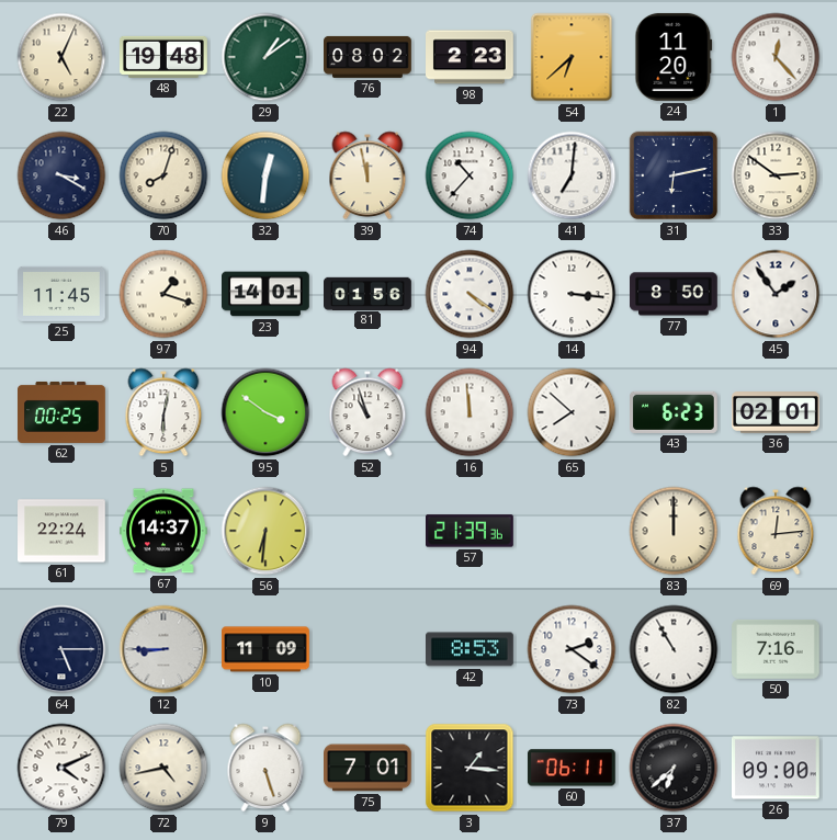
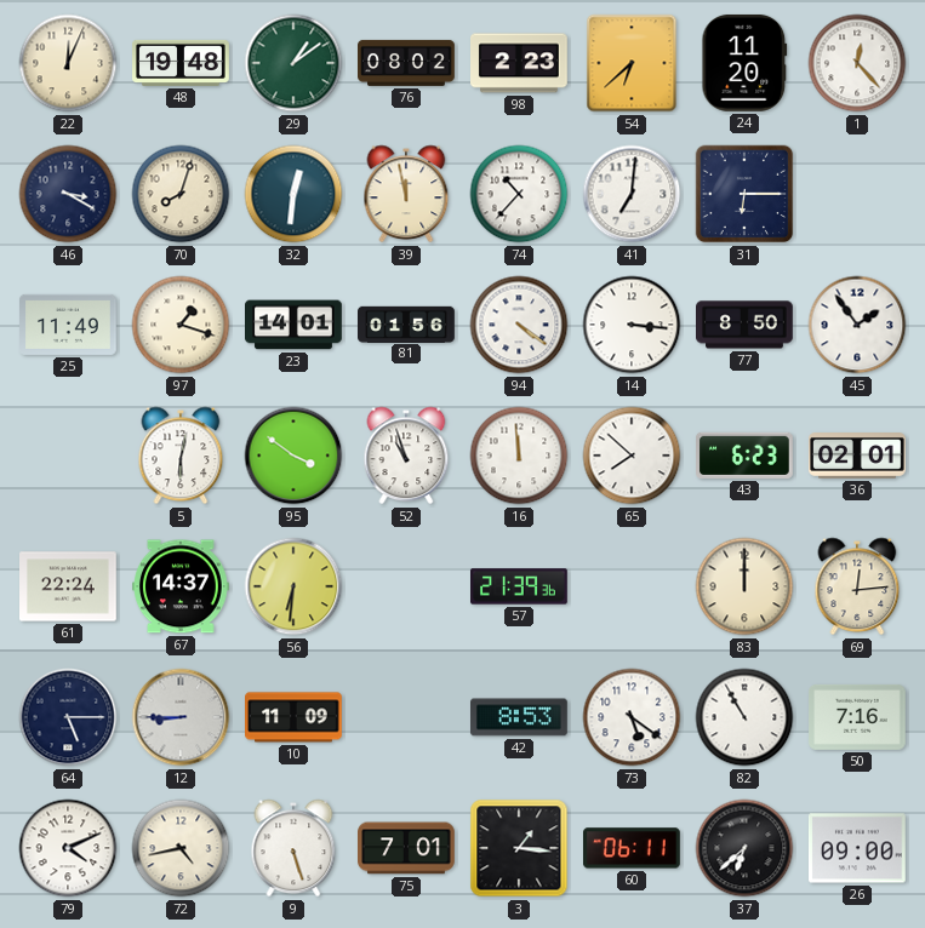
22: 5:04 -> 12:04 (68, 63)
31: 6:13 -> 6:15 (744, 194)
33: 2:51 -> none (776, 175)
25: 11:45 -> 11:49 (69, 325)
62: 00:25 -> none (61, 412)
73: 2:21 -> 5:21 (632, 717)
